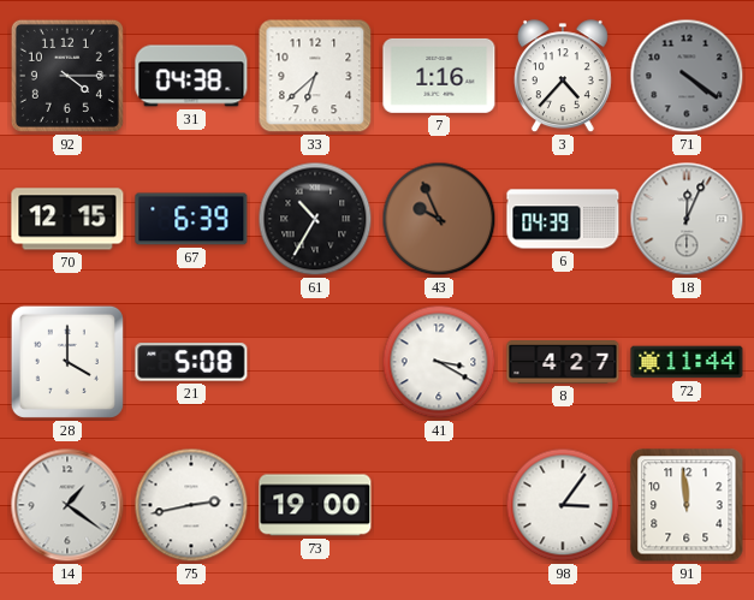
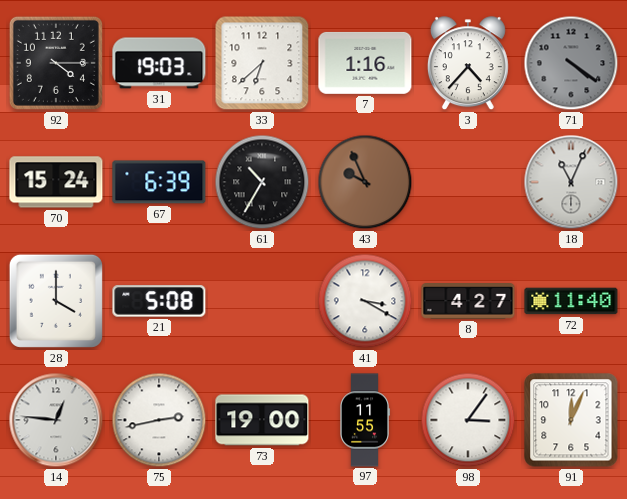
31: 04:38 -> 19:03 (159, 63)
70: 12:15 -> 15:24 (56, 182)
6: 04:39 -> none (563, 219)
18: 12:04 -> 11:04 (571, 182)
72: 11:44 -> 11:40 (571, 301)
14: 1:21 -> 12:46 (56, 420)
97: none -> 11:55 (365, 420)
91: 11:59 -> 12:04 (571, 420)
